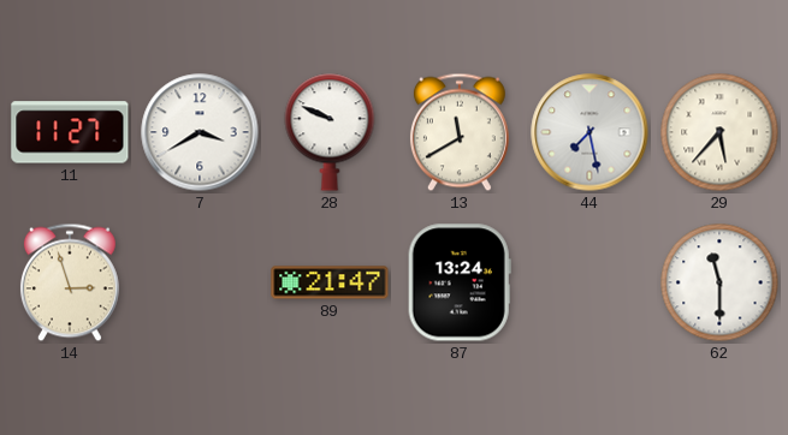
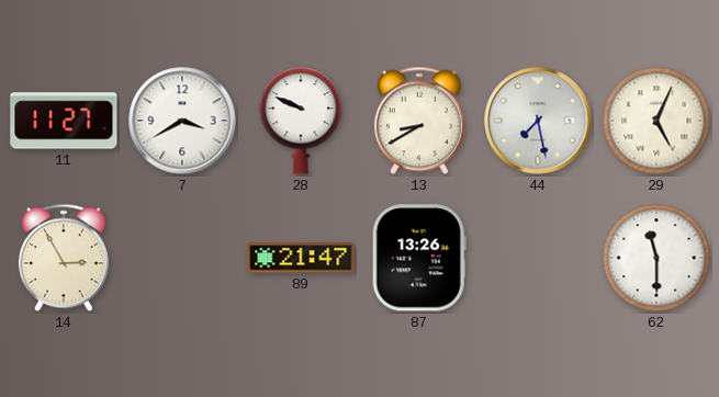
13: 11:40 -> 8:40 (419, 121)
29: 5:37 -> 5:04 (656, 121)
14: 2:57 -> 2:55 (64, 258)
87: 13:24 -> 13:26 (419, 258)
